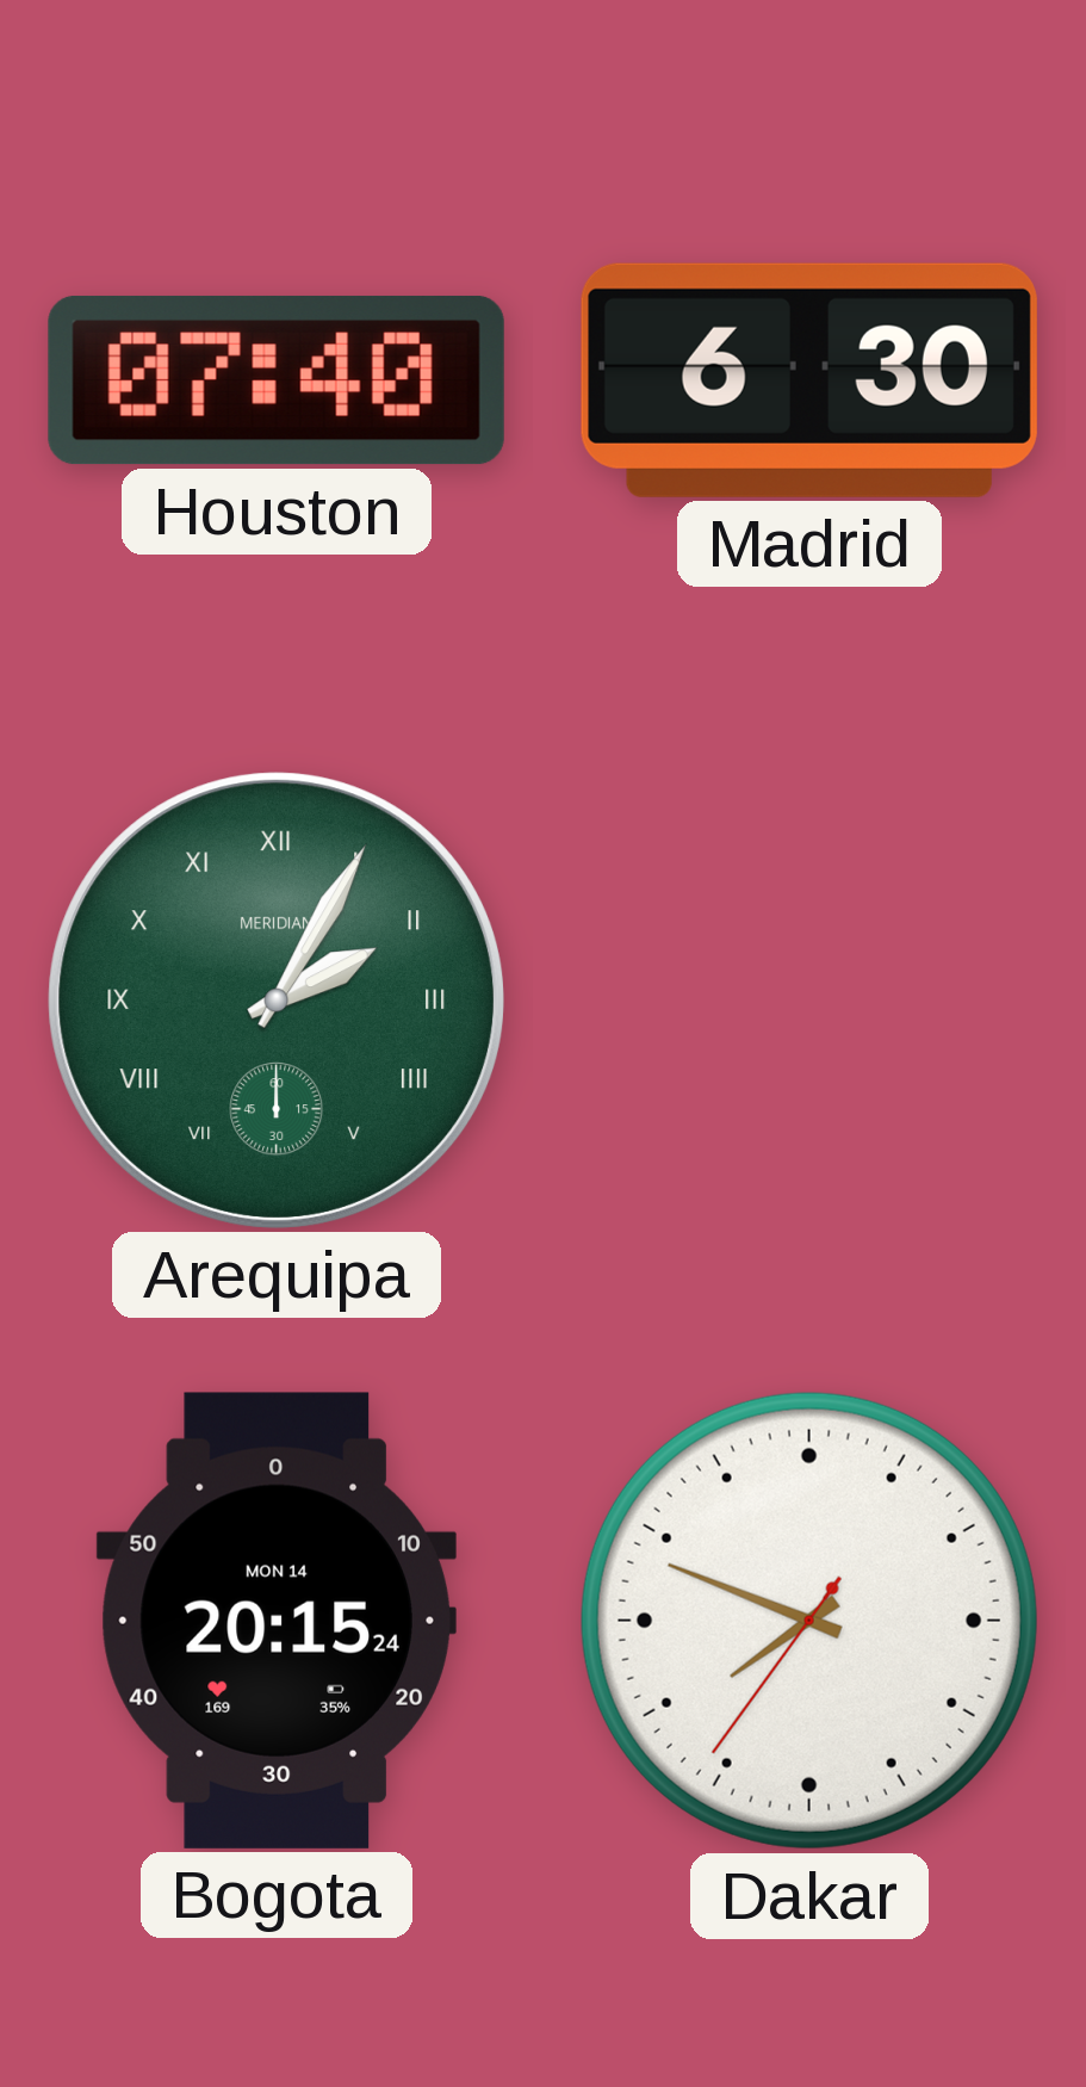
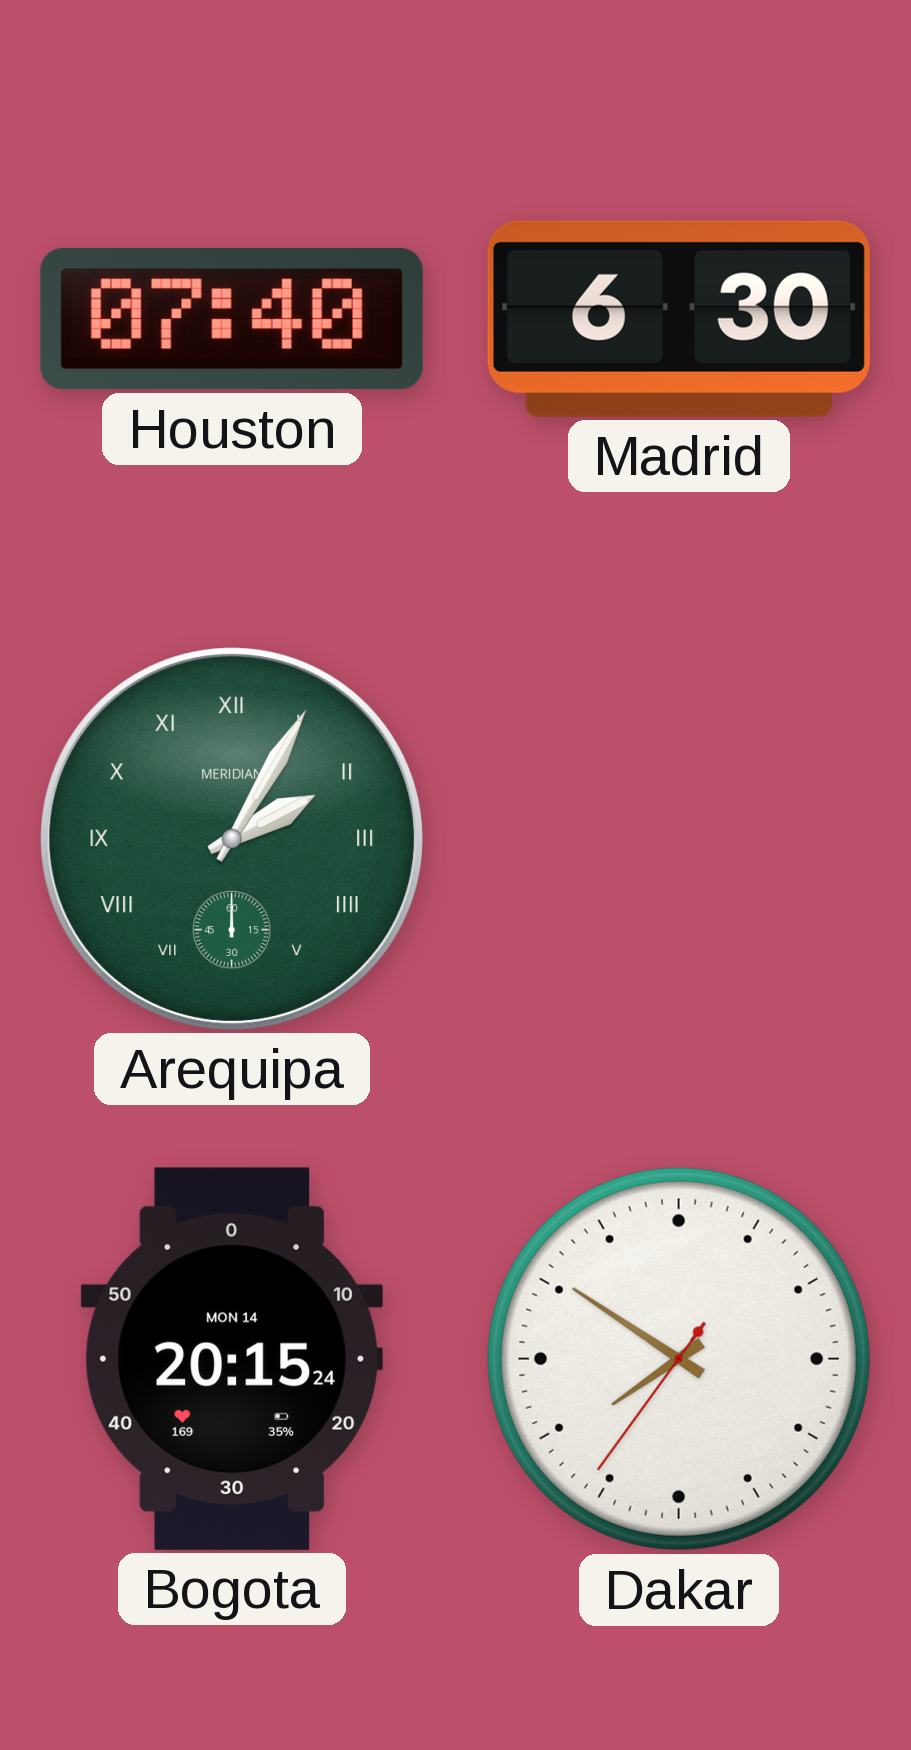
Dakar: 7:48 -> 7:50 (679, 1359)
